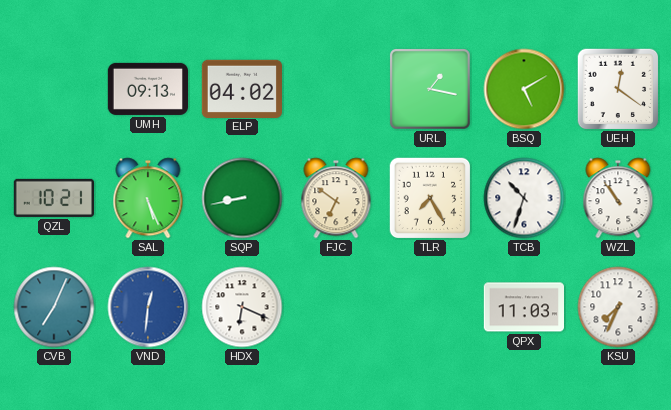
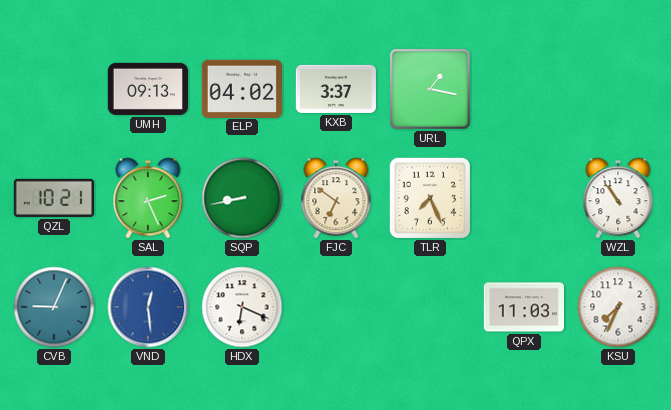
KXB: none -> 3:37 (335, 89)
BSQ: 5:10 -> none (524, 89)
UEH: 12:21 -> none (618, 89)
SAL: 5:26 -> 2:26 (148, 198)
TLR: 7:25 -> 7:26 (430, 198)
TCB: 10:33 -> none (524, 198)
CVB: 7:04 -> 9:04 (54, 307)
VND: 12:31 -> 12:29 (148, 307)
